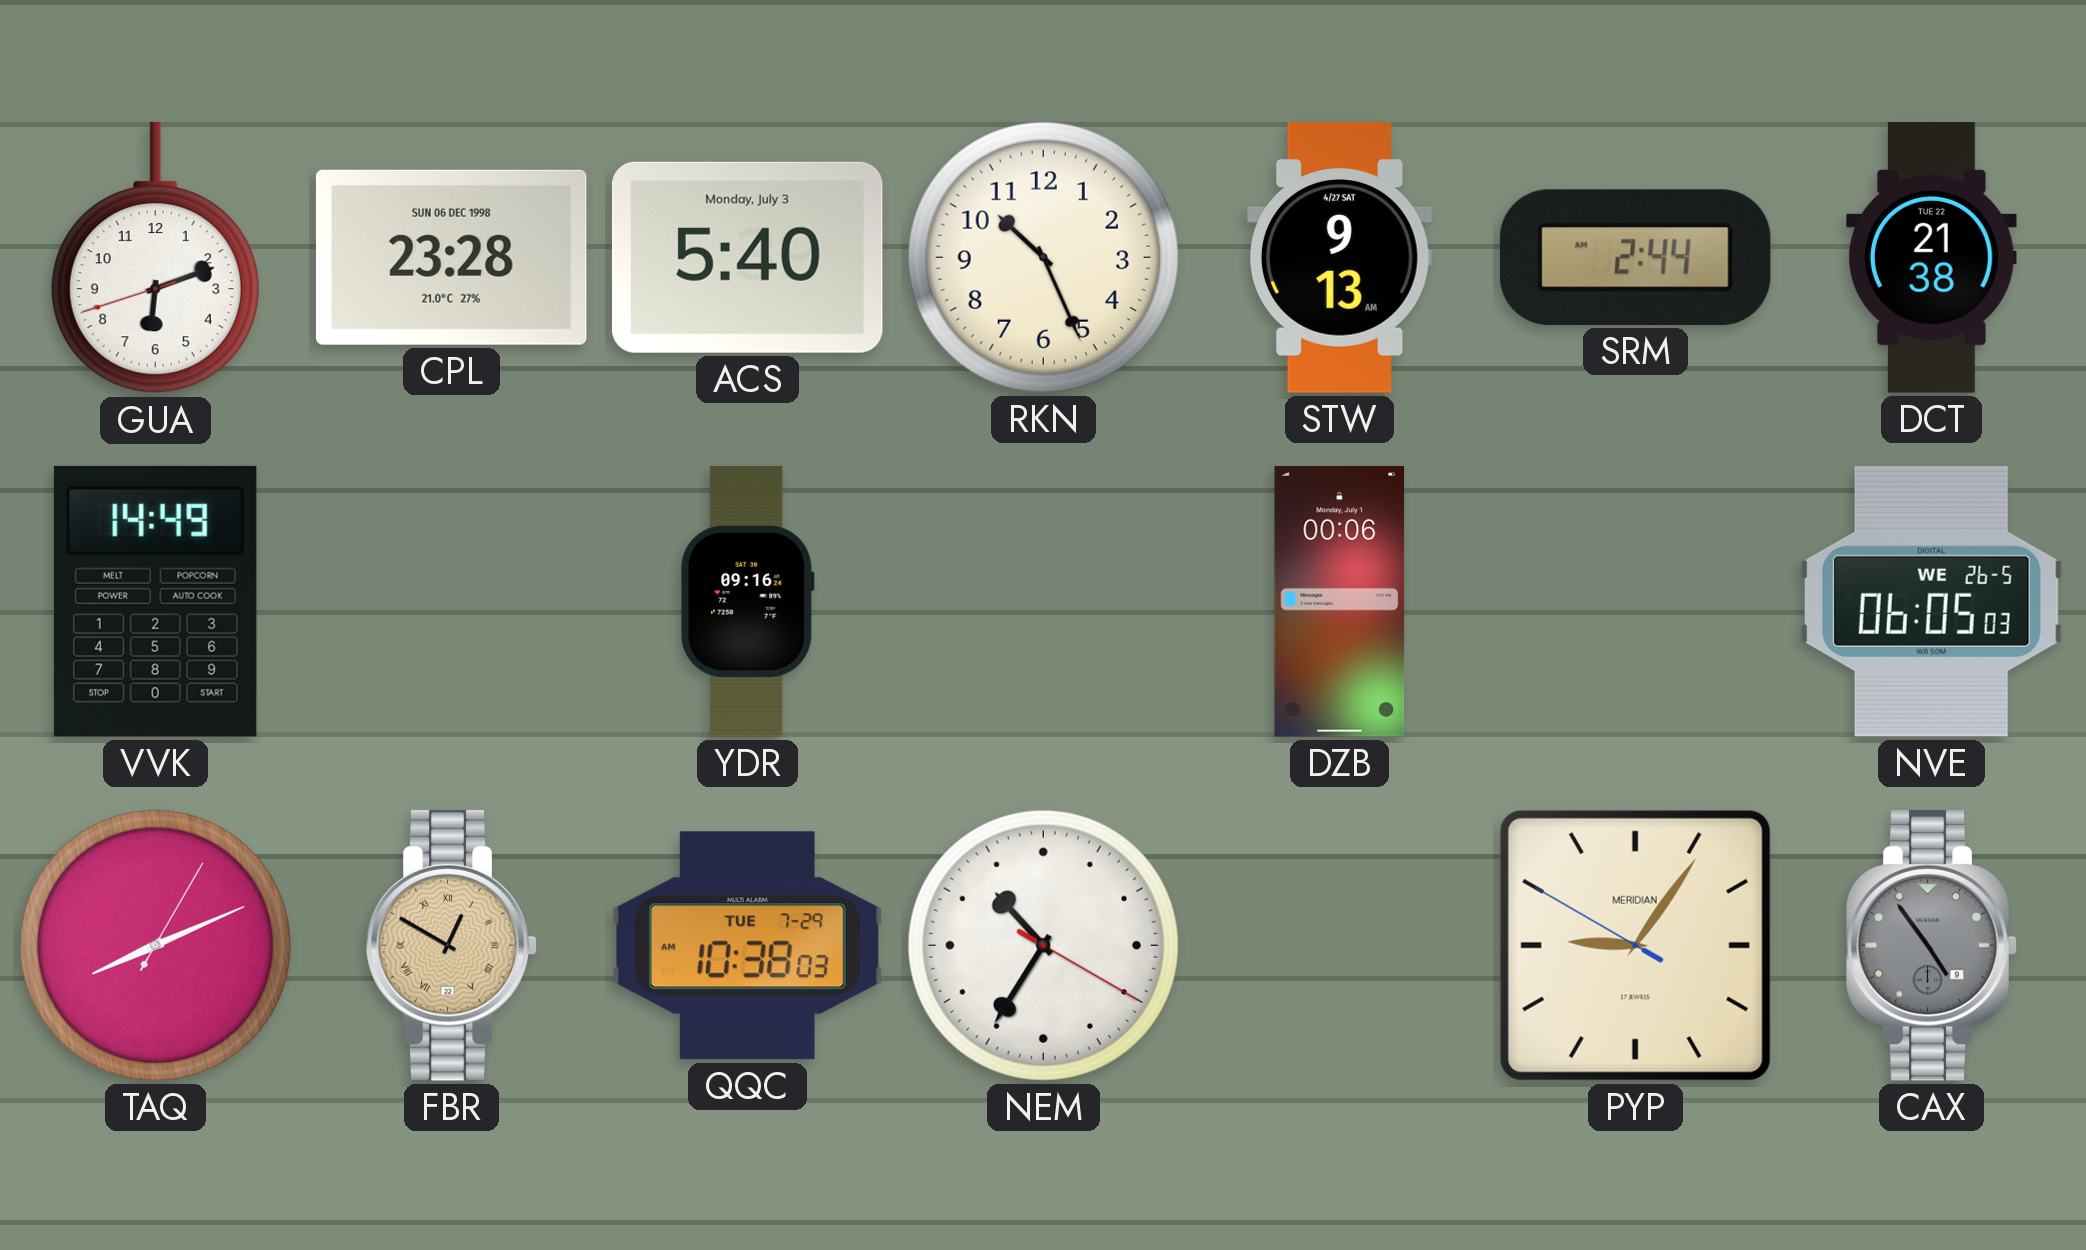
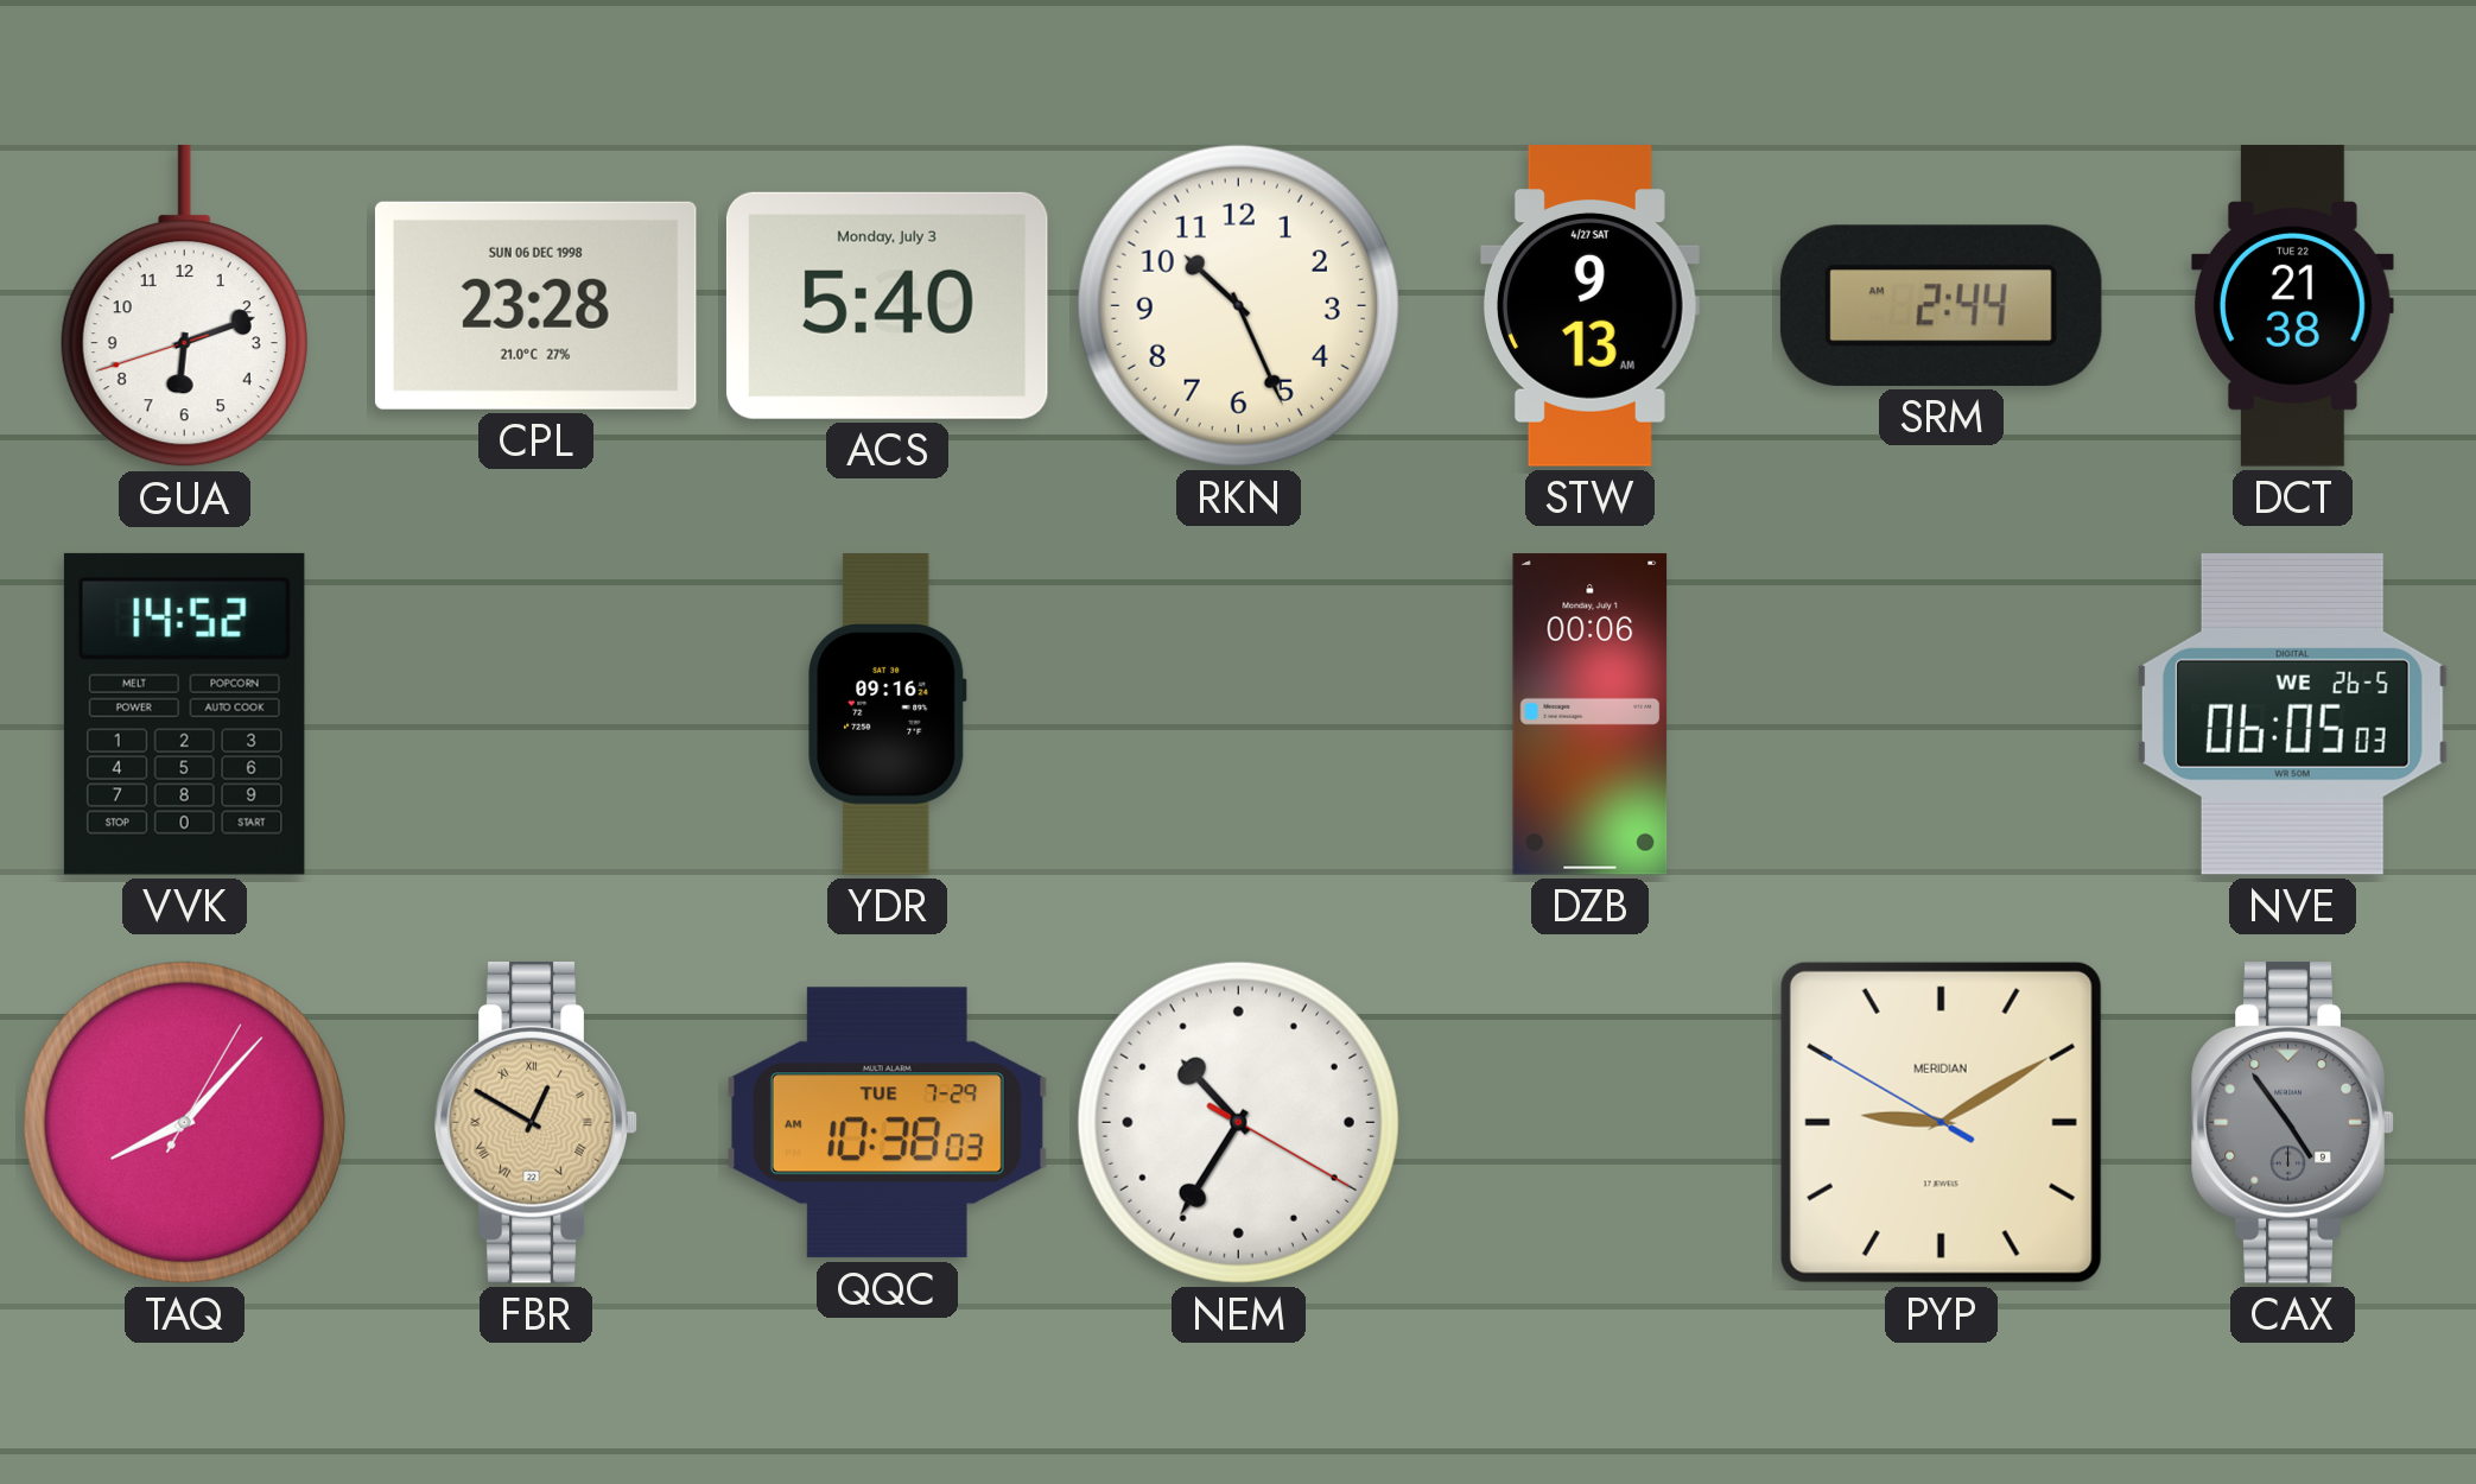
VVK: 14:49 -> 14:52 (184, 714)
TAQ: 8:11 -> 8:07 (184, 1122)
PYP: 9:05 -> 9:09 (1941, 1122)
